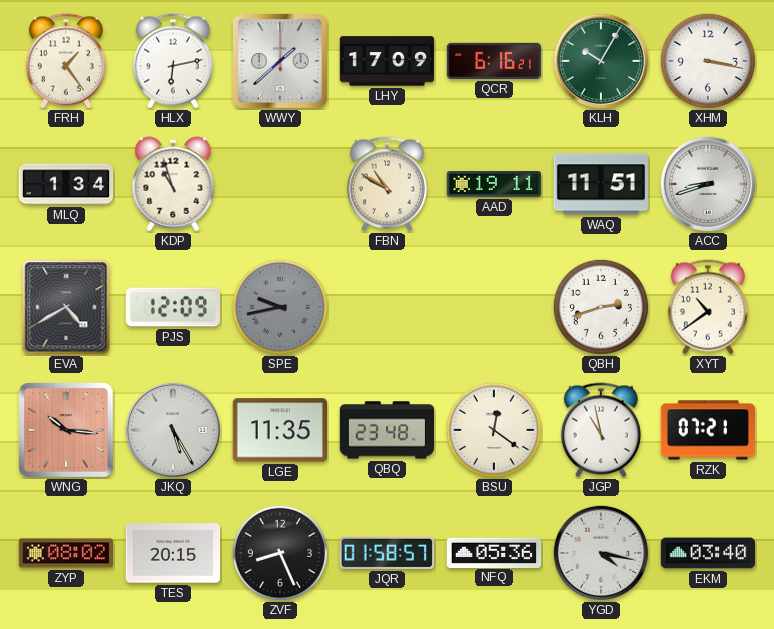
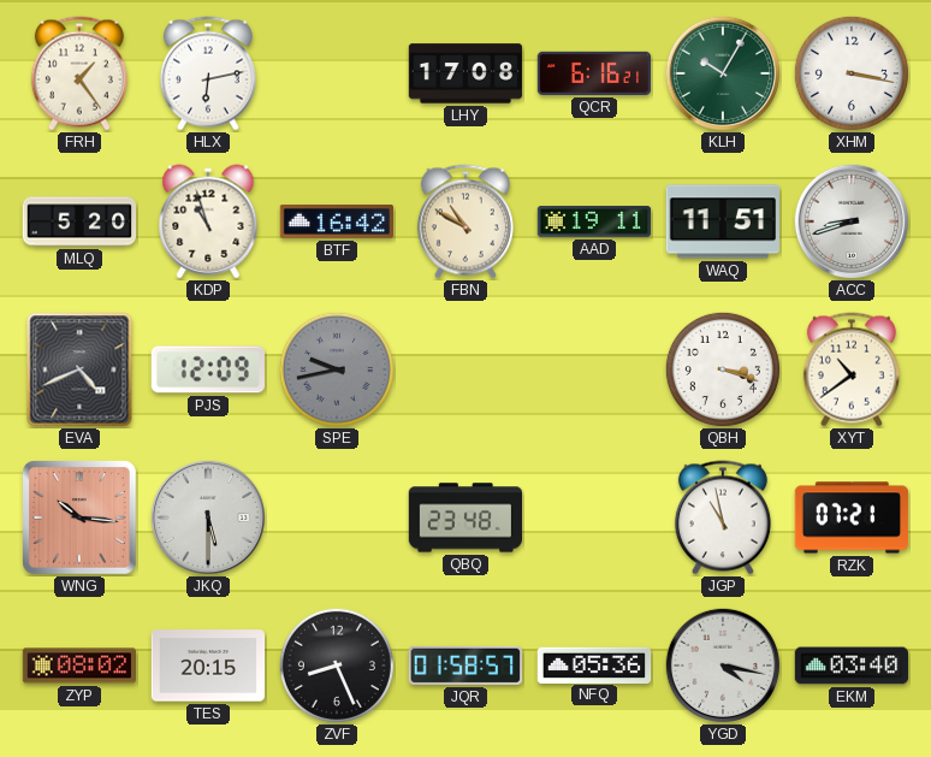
WWY: 1:38 -> none (281, 62)
LHY: 17:09 -> 17:08 (465, 73)
MLQ: 1:34 -> 5:20 (79, 221)
BTF: none -> 16:42 (336, 223)
EVA: 4:40 -> 4:41 (79, 369)
QBH: 2:42 -> 3:18 (723, 369)
JKQ: 5:25 -> 5:30 (207, 516)
LGE: 11:35 -> none (279, 430)
BSU: 12:21 -> none (494, 430)
